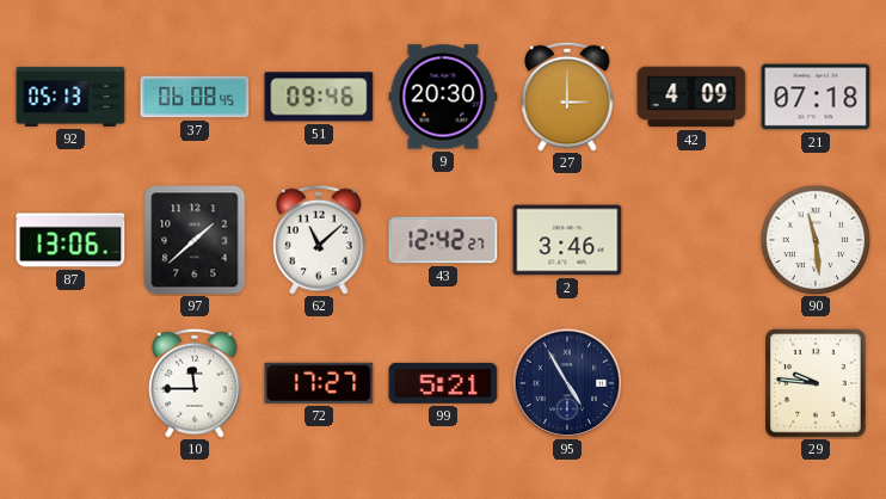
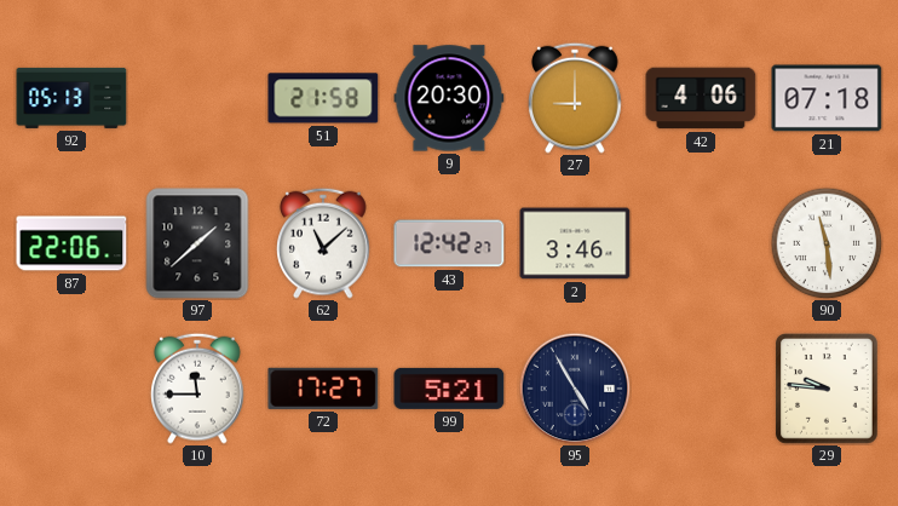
37: 06:08 -> none (195, 97)
51: 09:46 -> 21:58 (323, 98)
27: 3:00 -> 9:00 (575, 98)
42: 4:09 -> 4:06 (701, 98)
87: 13:06 -> 22:06 (71, 243)
